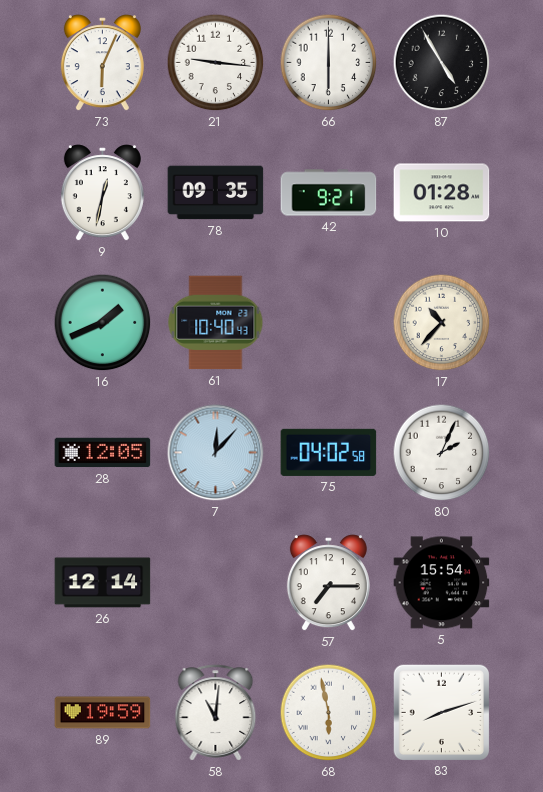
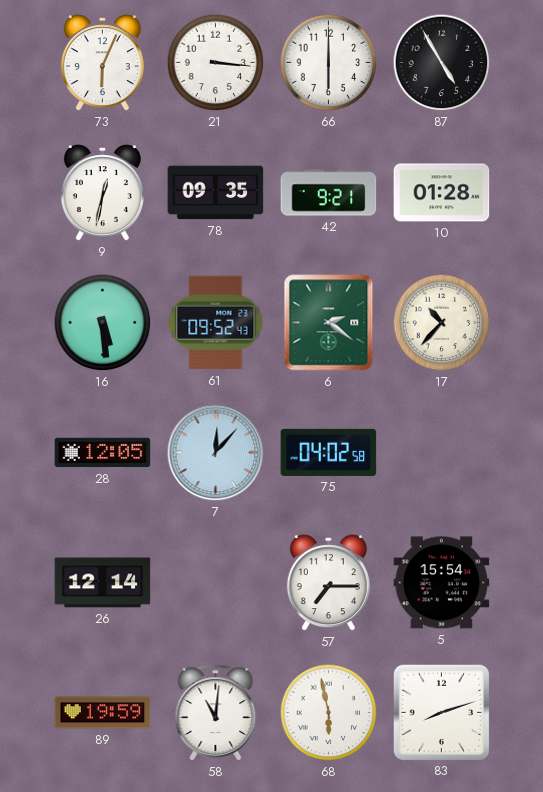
21: 9:16 -> 3:16 (216, 63)
16: 1:41 -> 5:29 (103, 323)
61: 10:40 -> 09:52 (216, 323)
6: none -> 2:21 (329, 323)
80: 2:04 -> none (442, 453)
